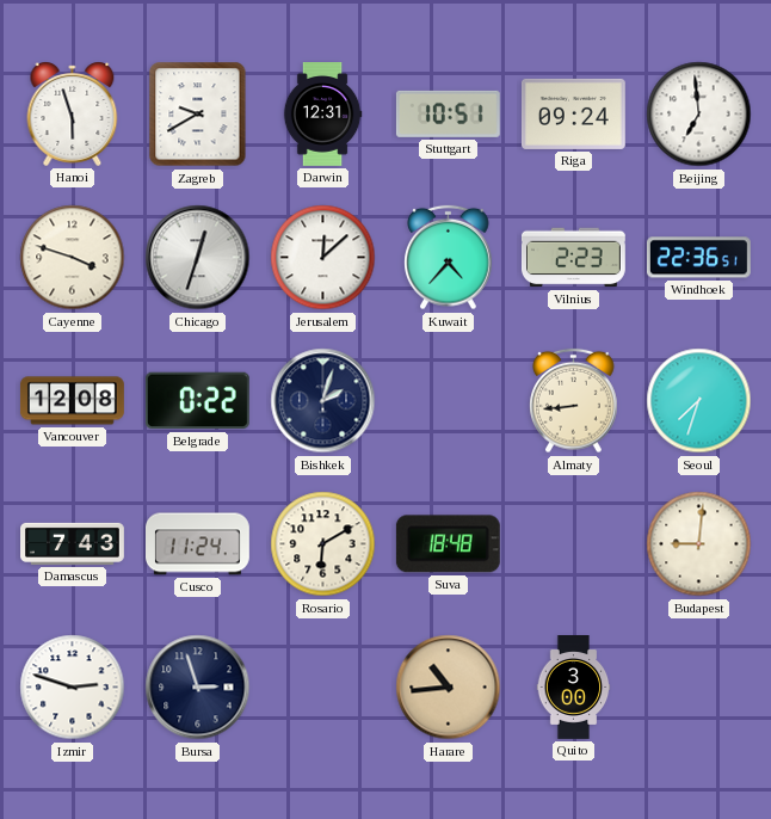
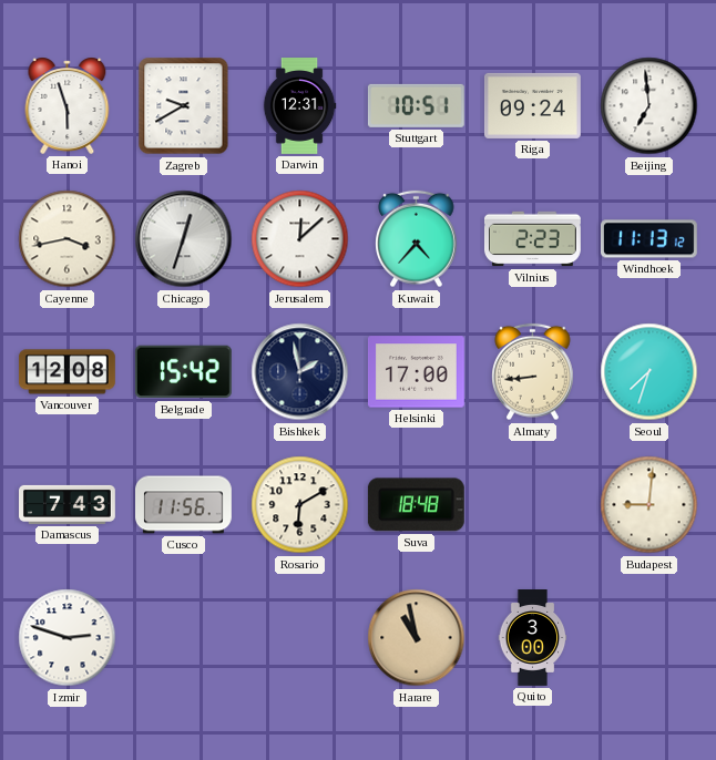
Cayenne: 3:48 -> 3:43 (68, 239)
Windhoek: 22:36 -> 11:13 (648, 239)
Belgrade: 0:22 -> 15:42 (183, 372)
Bishkek: 2:03 -> 1:58 (300, 372)
Helsinki: none -> 17:00 (416, 372)
Cusco: 11:24 -> 11:56 (184, 505)
Bursa: 2:57 -> none (198, 688)
Harare: 10:44 -> 10:58 (417, 638)
